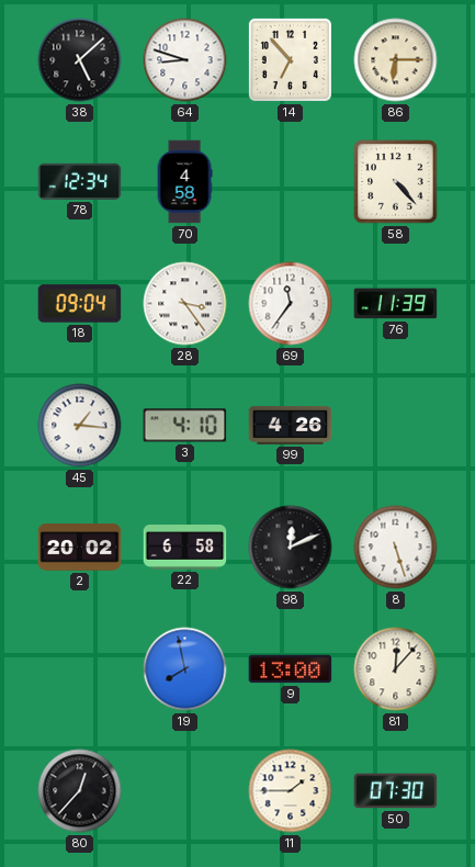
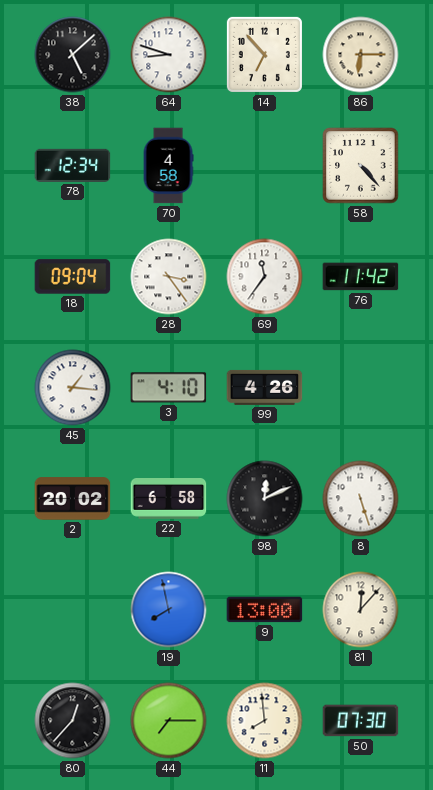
76: 11:39 -> 11:42 (361, 277)
44: none -> 7:15 (169, 721)
11: 1:45 -> 7:59 (265, 721)
